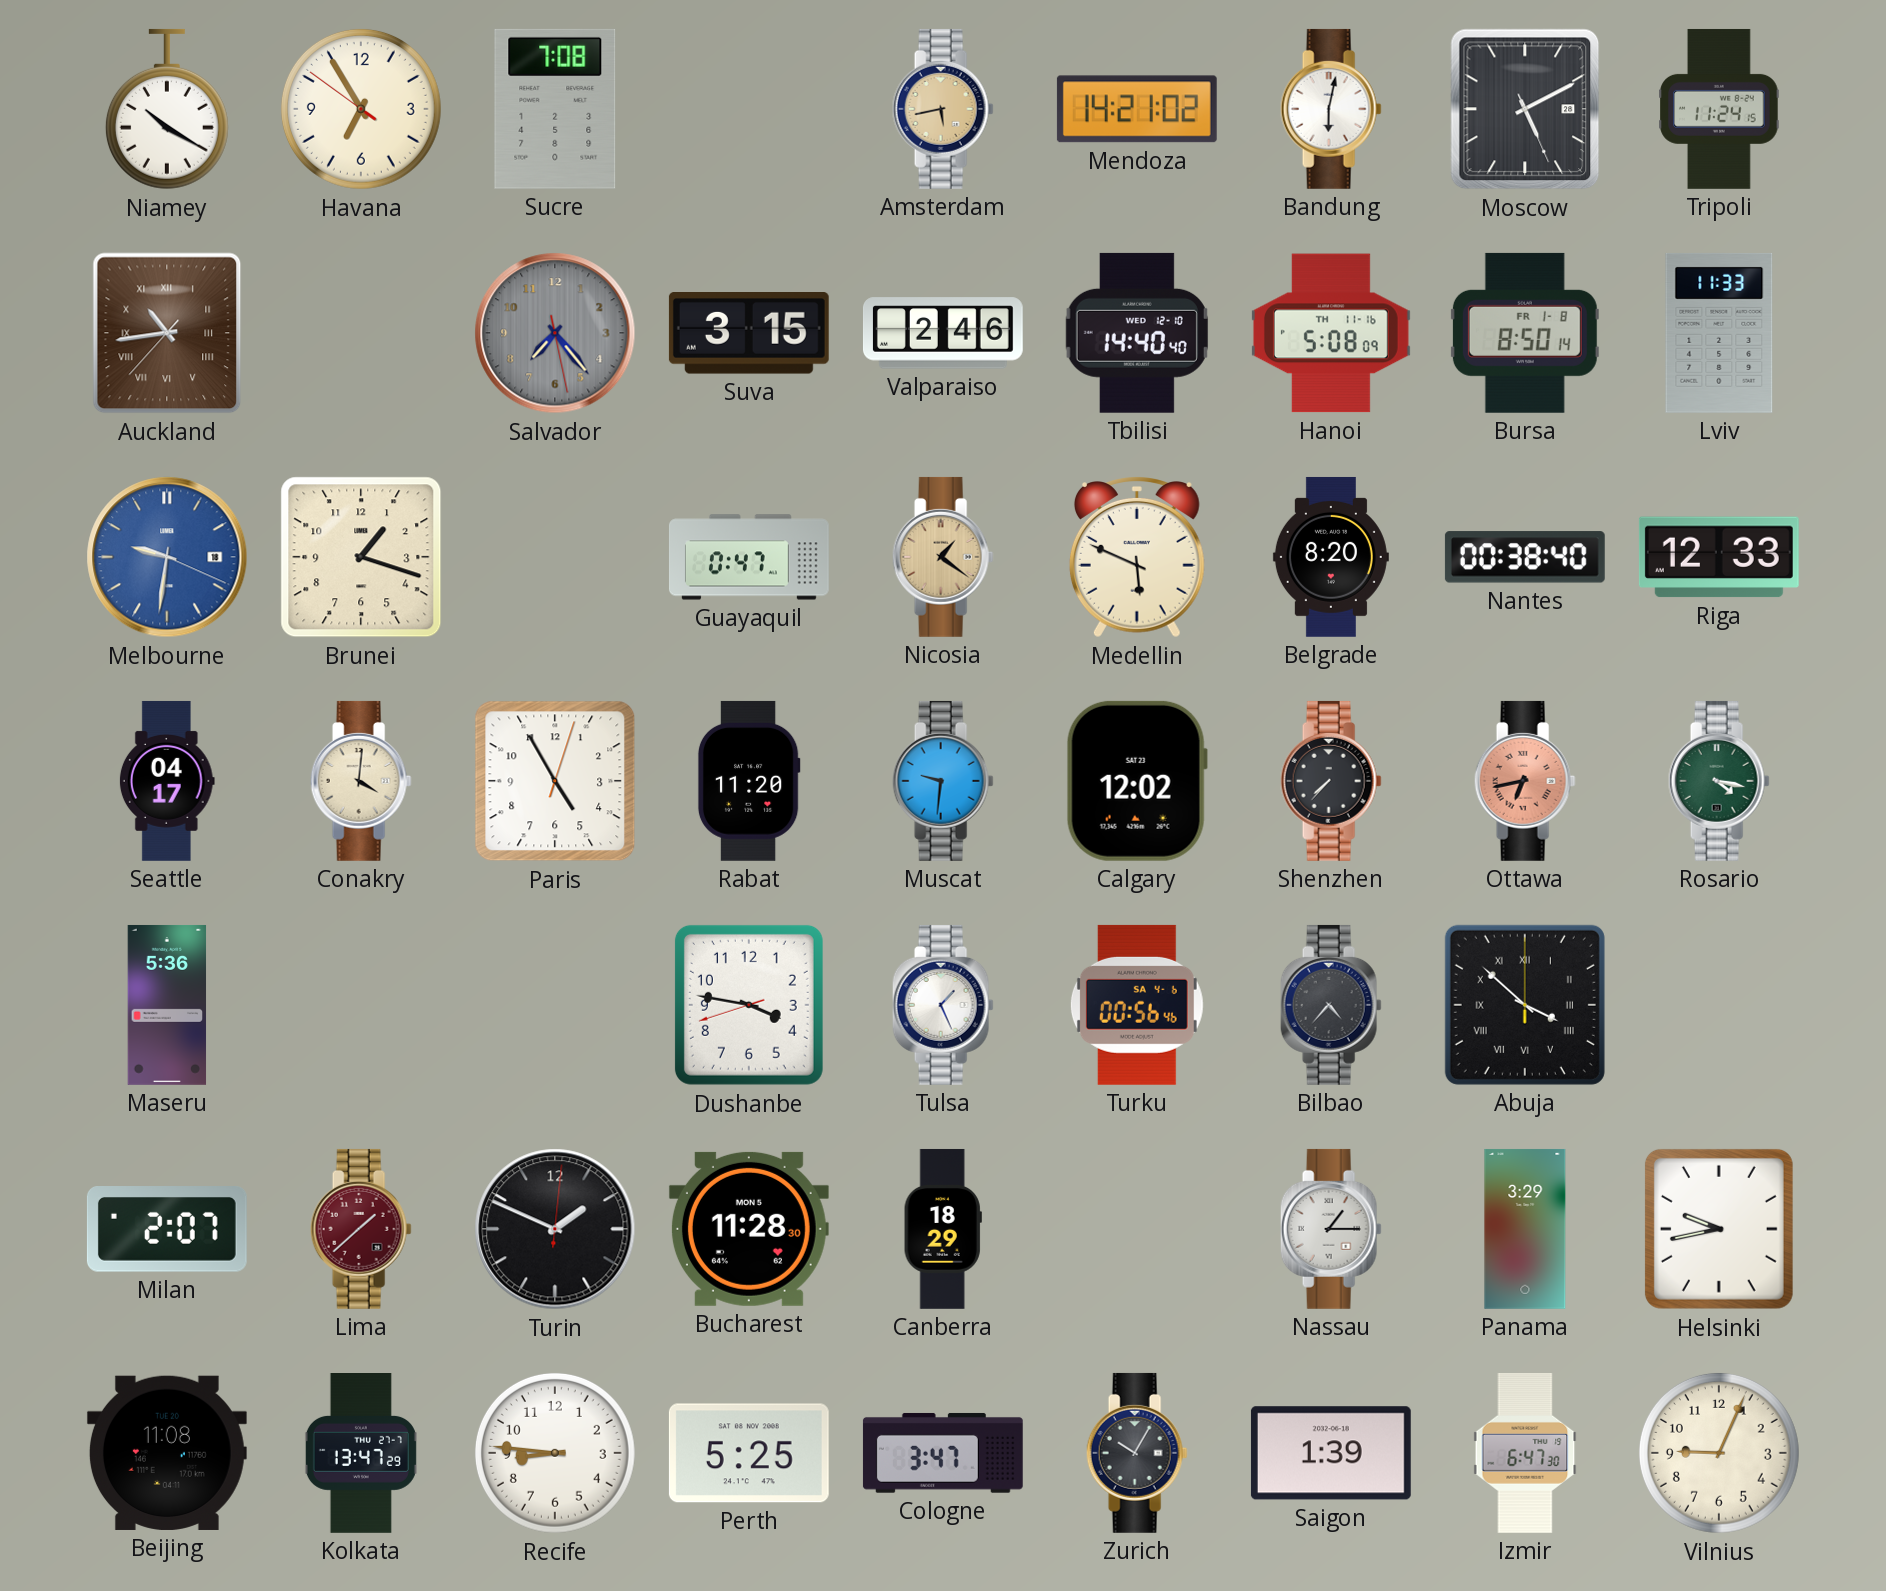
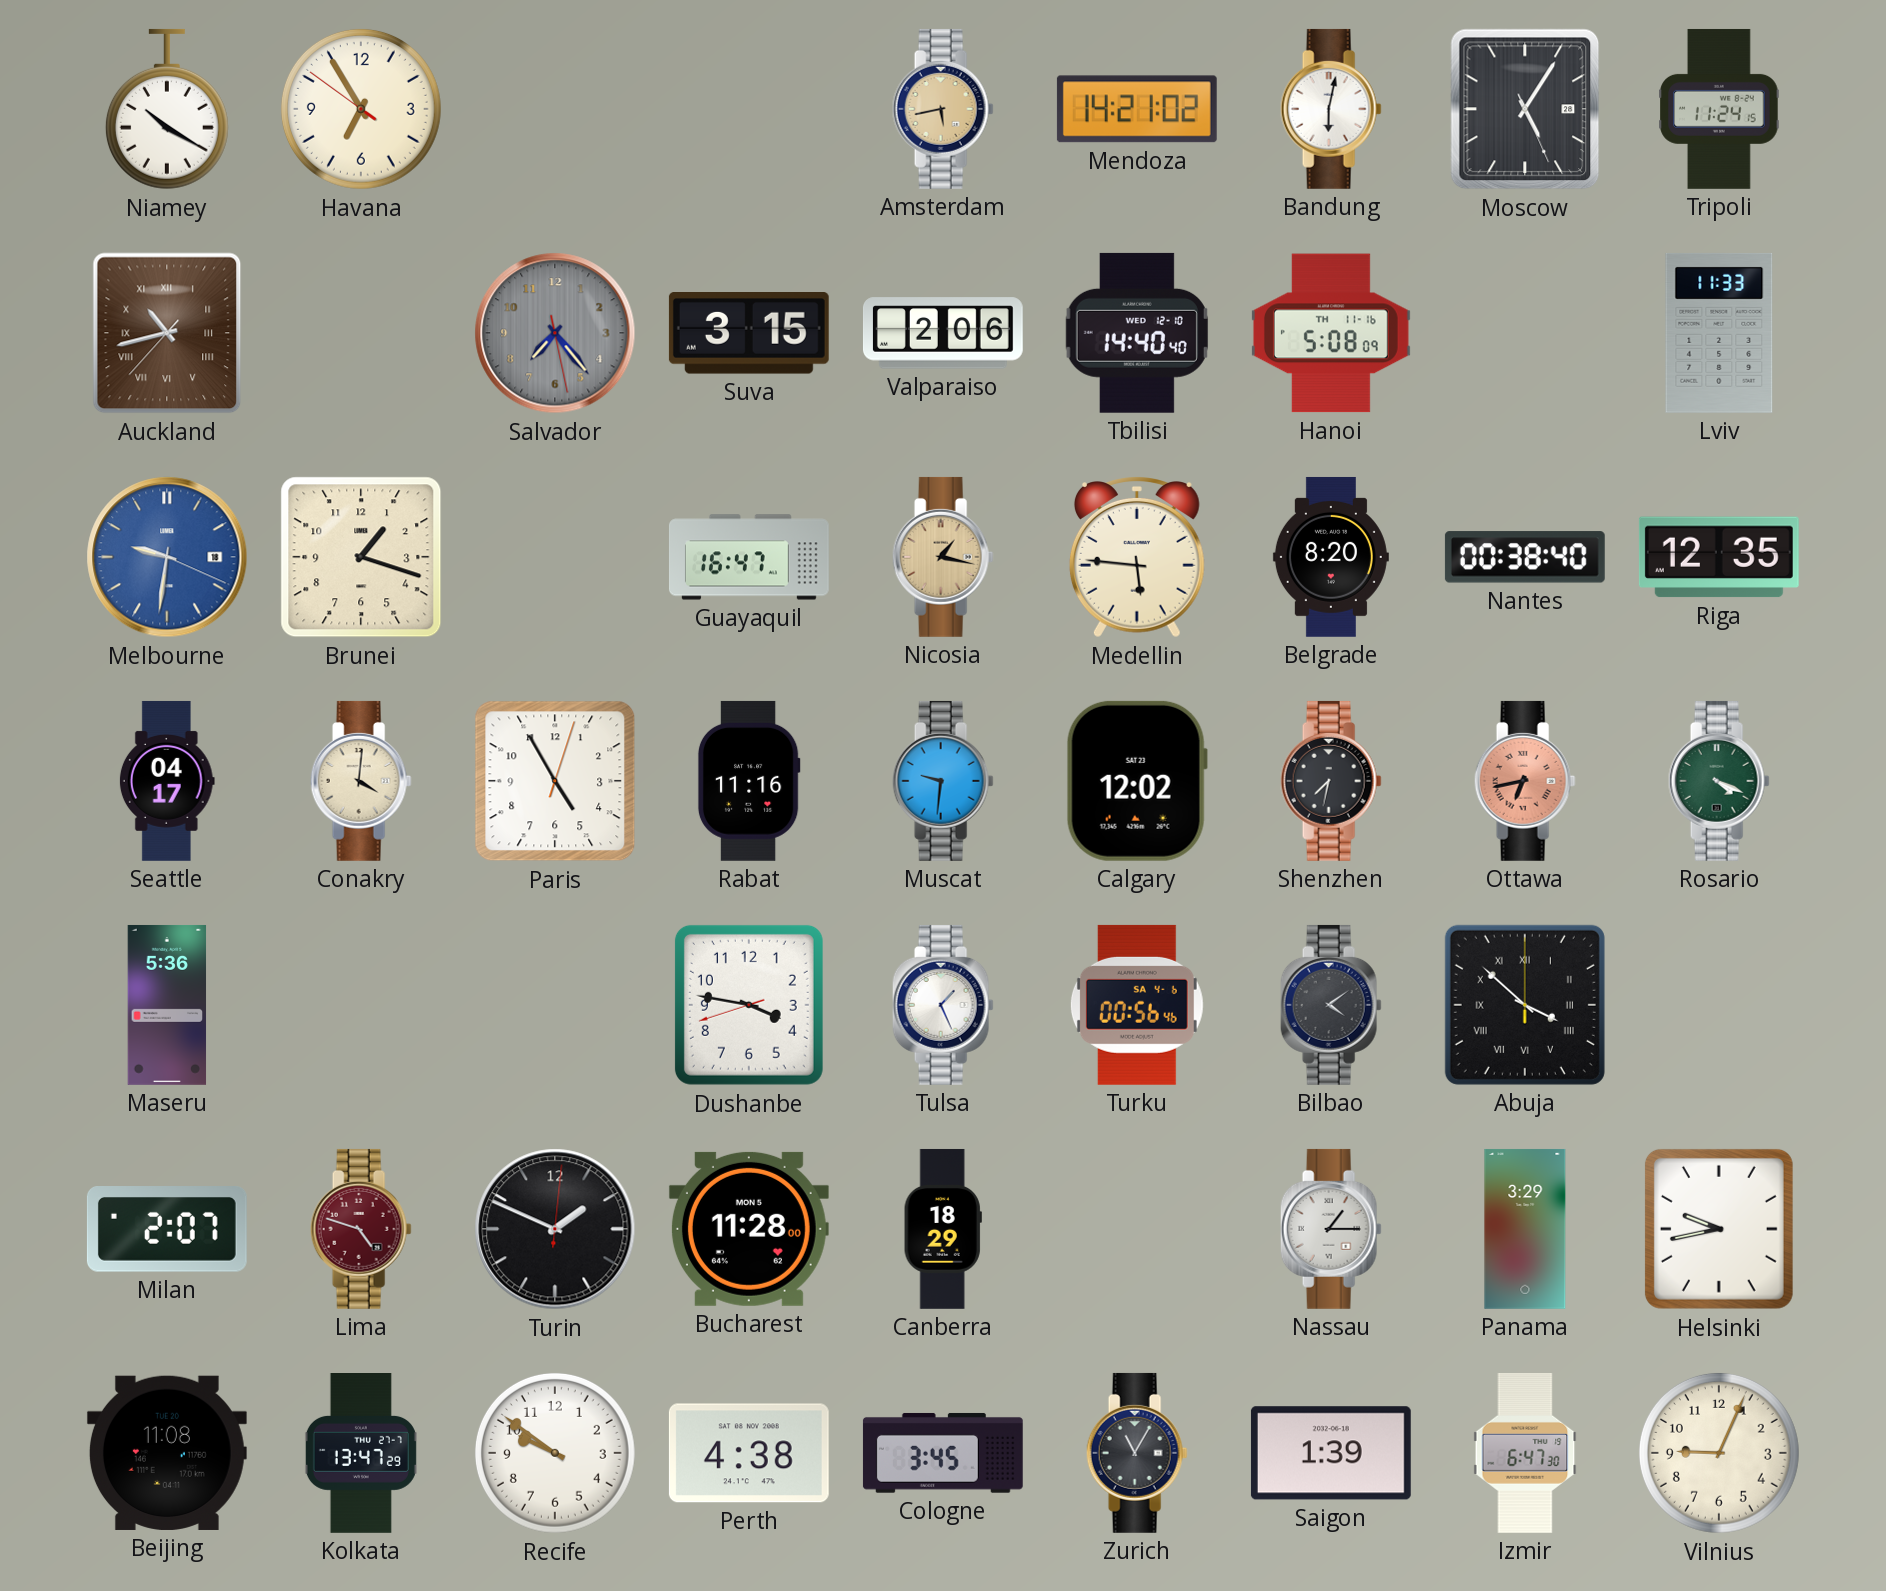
Sucre: 7:08 -> none (555, 109)
Moscow: 5:10 -> 5:05 (1525, 109)
Auckland: 10:43 -> 10:42 (167, 333)
Valparaiso: 2:46 -> 2:06 (943, 333)
Bursa: 8:50 -> none (1525, 333)
Guayaquil: 0:47 -> 16:47 (749, 557)
Nicosia: 1:21 -> 1:17 (943, 557)
Medellin: 5:49 -> 5:46 (1137, 558)
Riga: 12:33 -> 12:35 (1719, 557)
Rabat: 11:20 -> 11:16 (749, 781)
Shenzhen: 7:37 -> 7:32 (1331, 781)
Rosario: 4:17 -> 4:19 (1719, 781)
Bilbao: 4:37 -> 4:09 (1331, 1005)
Lima: 1:38 -> 4:48 (361, 1229)
Bucharest: 11:28:30 -> 11:28:00 (749, 1229)
Recife: 8:46 -> 9:51 (555, 1453)
Perth: 5:25 -> 4:38 (749, 1453)
Cologne: 3:47 -> 3:45 (943, 1453)
Zurich: 10:05 -> 11:05 (1137, 1453)
